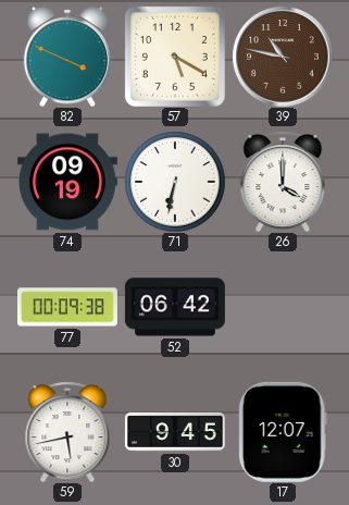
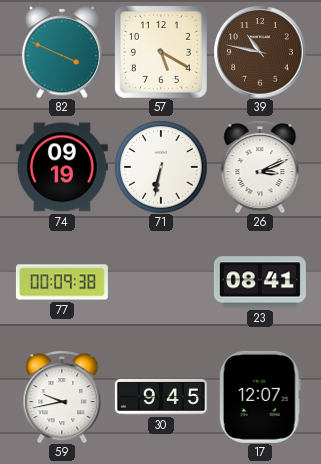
26: 4:00 -> 3:11 (260, 167)
52: 06:42 -> none (175, 307)
23: none -> 08:41 (260, 282)
59: 5:43 -> 9:43 (62, 397)
